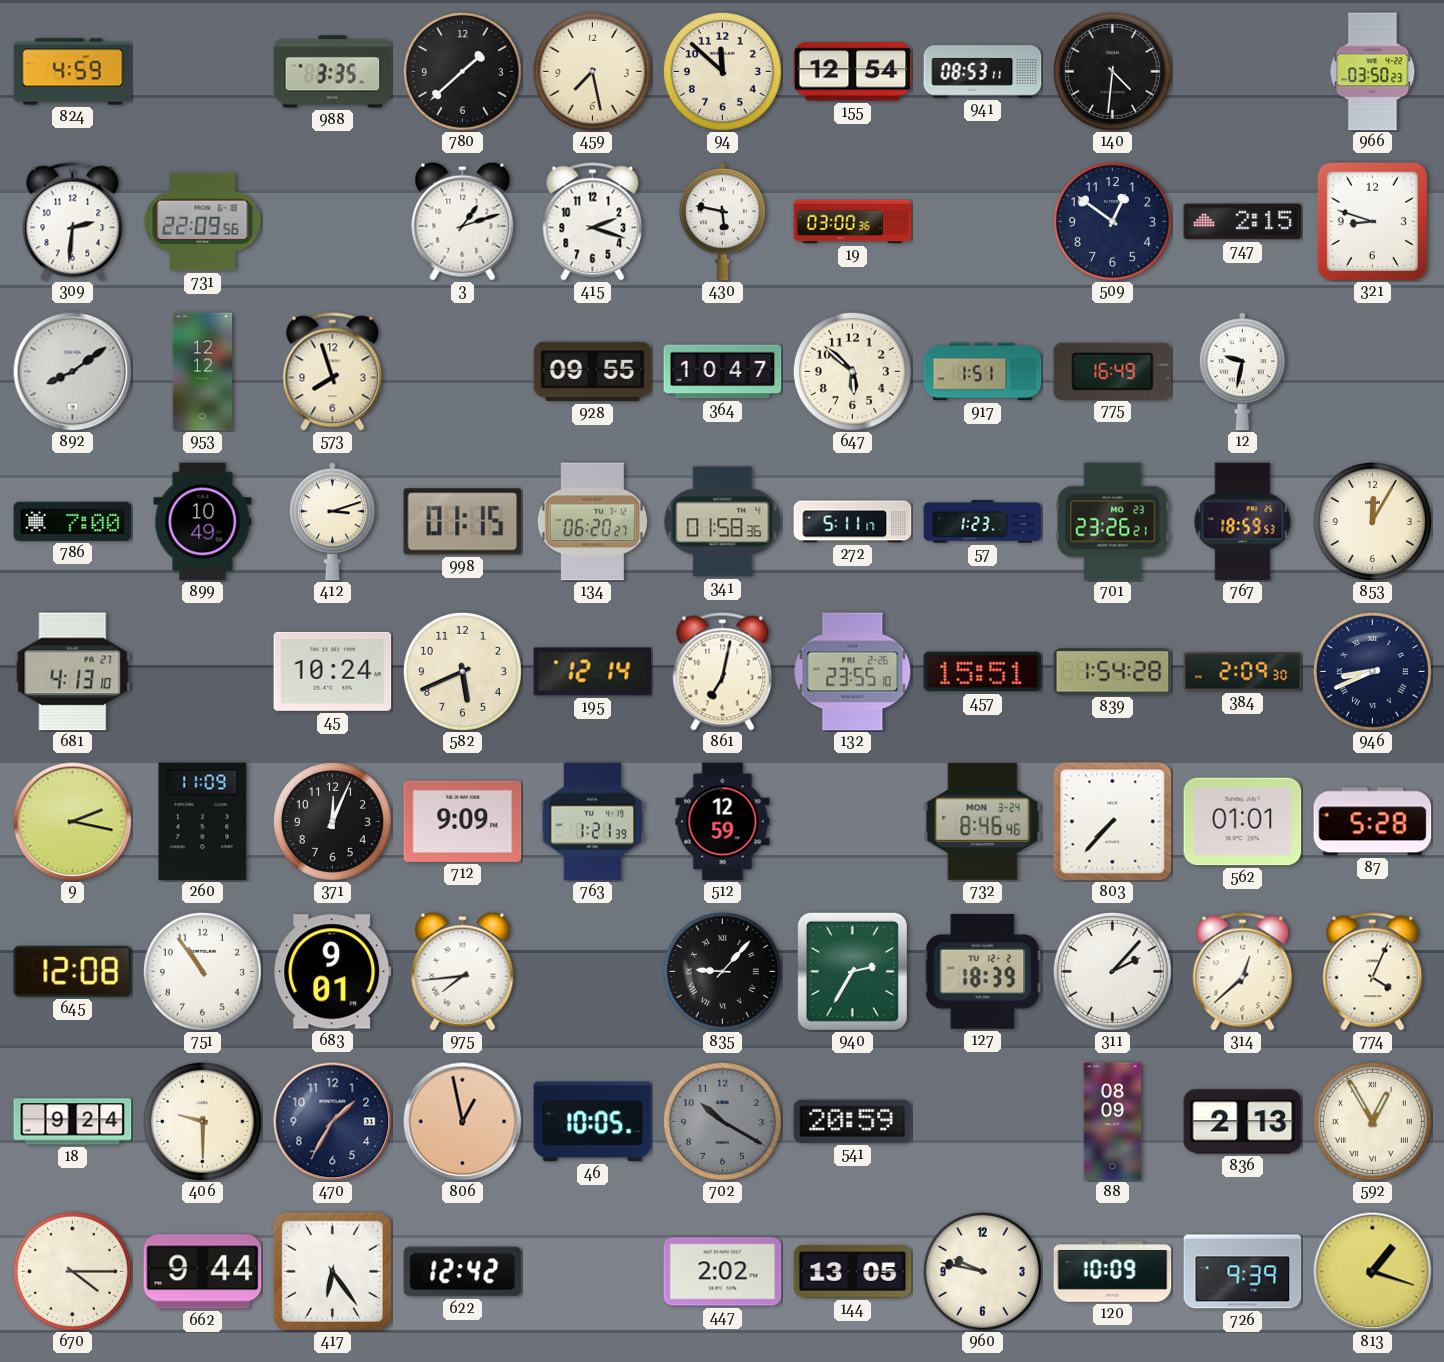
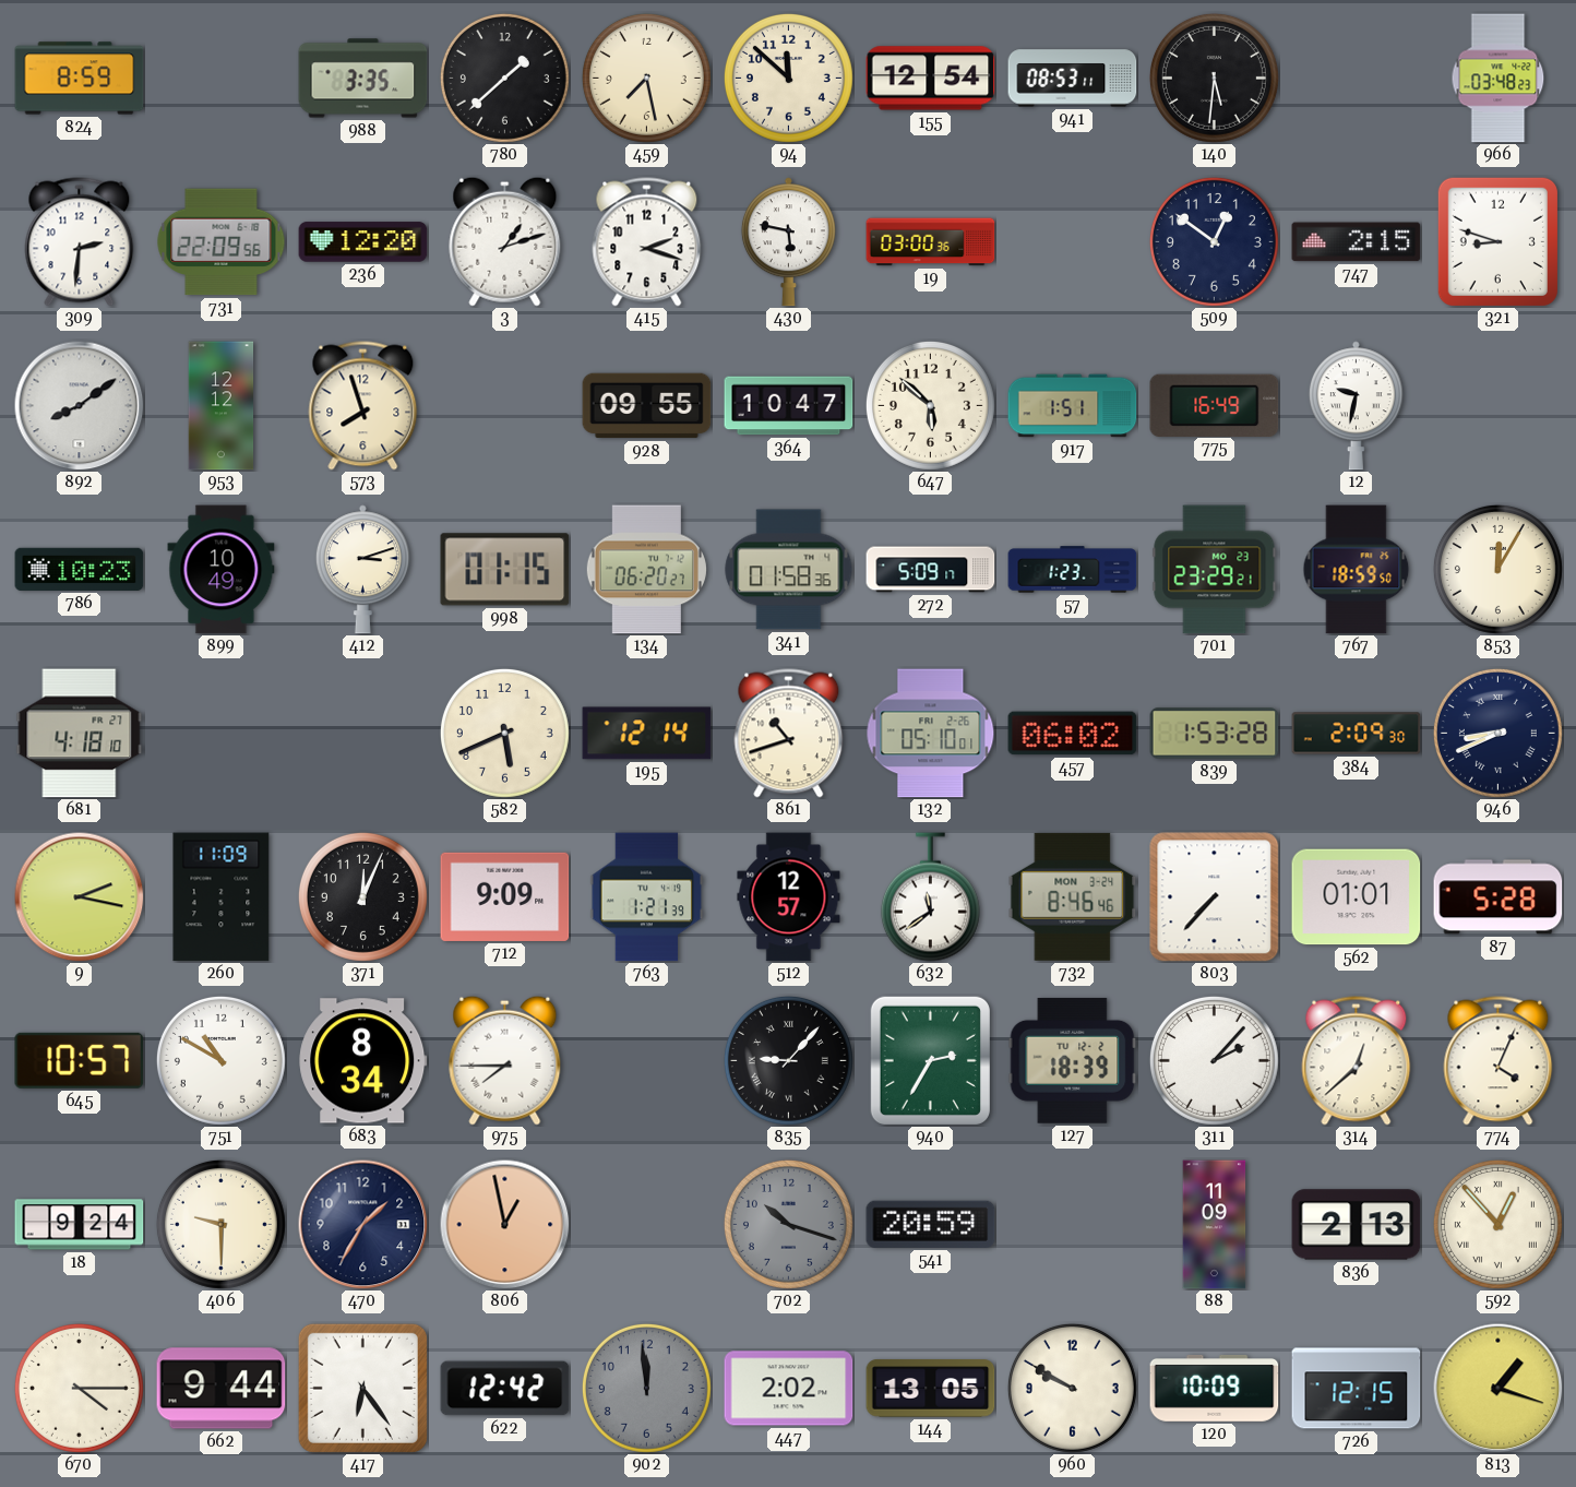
824: 4:59 -> 8:59 (80, 79)
140: 4:31 -> 5:31 (1214, 78)
966: 03:50 -> 03:48 (1499, 79)
236: none -> 12:20 (363, 242)
786: 7:00 -> 10:23 (80, 569)
272: 5:11 -> 5:09 (931, 570)
701: 23:26 -> 23:29 (1215, 570)
767: 18:59:53 -> 18:59:50 (1357, 570)
681: 4:13 -> 4:18 (80, 734)
45: 10:24 -> none (333, 671)
861: 7:02 -> 10:42 (789, 734)
132: 23:55 -> 05:10 (931, 734)
457: 15:51 -> 06:02 (1073, 734)
839: 1:54 -> 1:53 (1215, 734)
512: 12:59 -> 12:57 (789, 897)
632: none -> 11:39 (930, 897)
645: 12:08 -> 10:57 (80, 1060)
751: 10:54 -> 10:50 (220, 1060)
683: 9:01 -> 8:34 (363, 1061)
975: 7:44 -> 7:45 (505, 1060)
46: 10:05 -> none (593, 1122)
702: 10:20 -> 10:18 (788, 1224)
88: 08:09 -> 11:09 (1215, 1225)
592: 12:55 -> 12:53 (1497, 1224)
902: none -> 11:59 (646, 1388)
960: 9:47 -> 9:50 (1072, 1388)
726: 9:39 -> 12:15 (1357, 1389)
